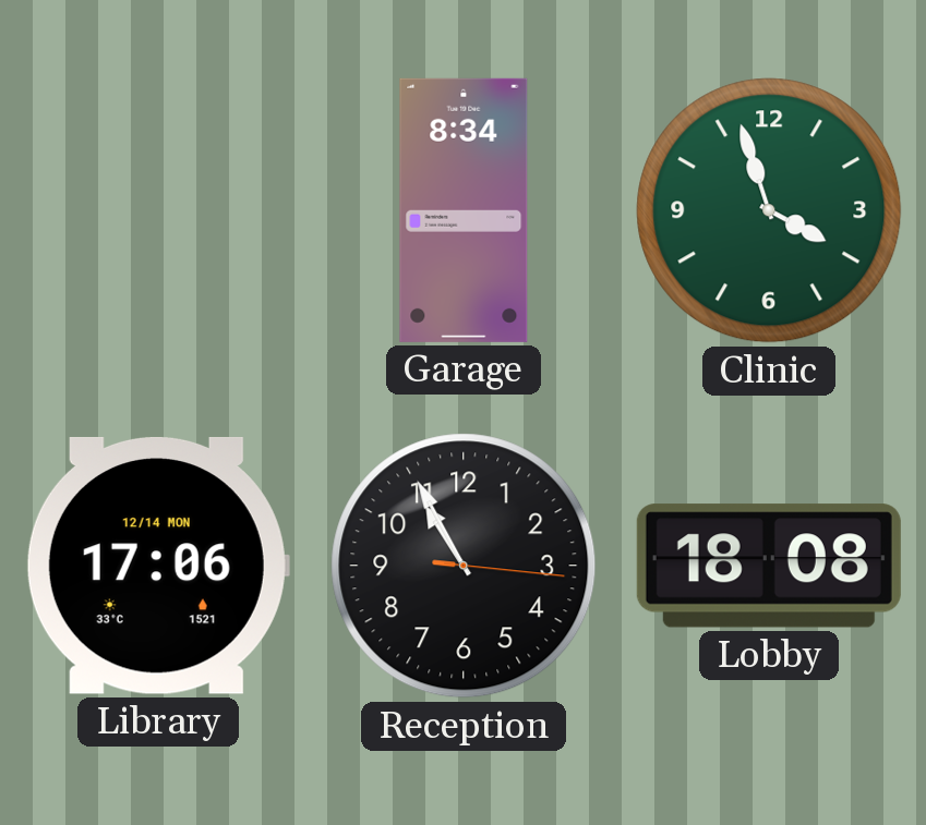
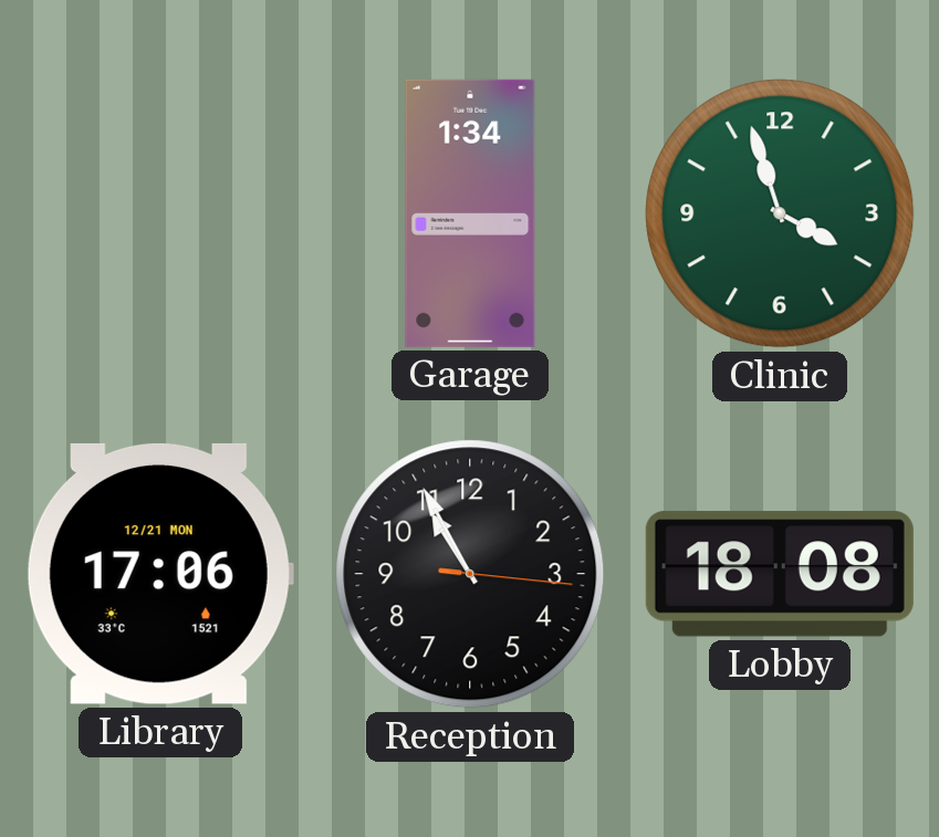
Garage: 8:34 -> 1:34 (470, 213)
Library date: 12/14 MON -> 12/21 MON (159, 574)
